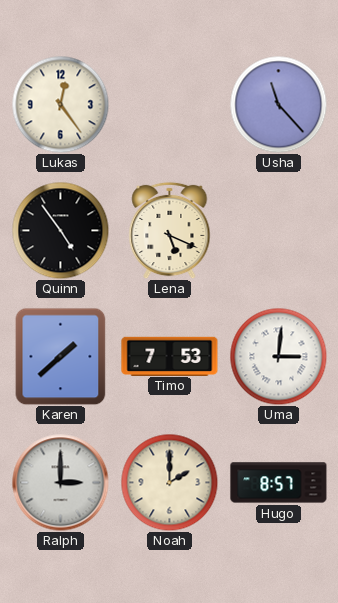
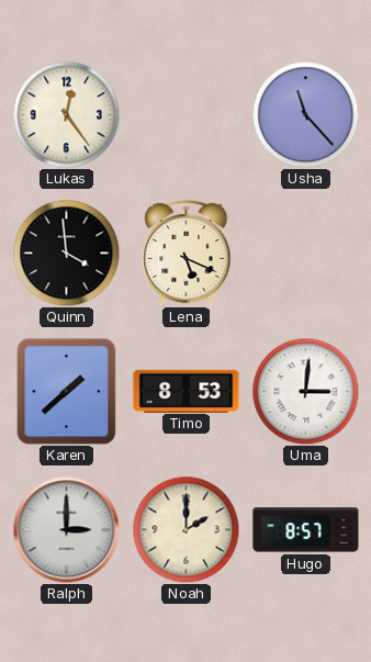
Quinn: 4:54 -> 3:59 (66, 253)
Timo: 7:53 -> 8:53 (187, 391)
